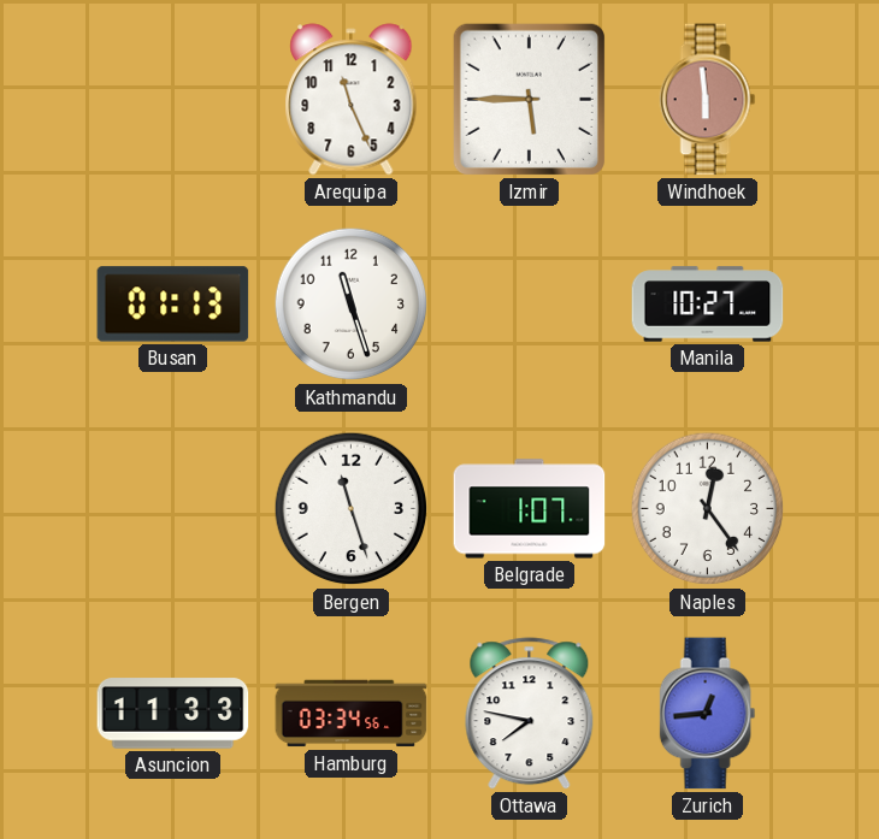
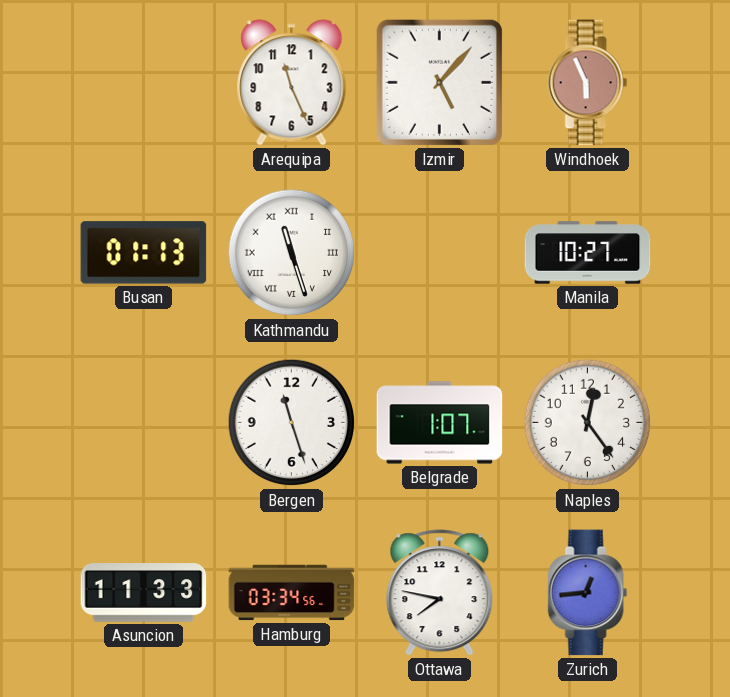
Izmir: 5:45 -> 5:07 (439, 82)
Windhoek: 5:59 -> 5:56 (588, 83)
Kathmandu numerals: Arabic -> Roman (292, 253)
